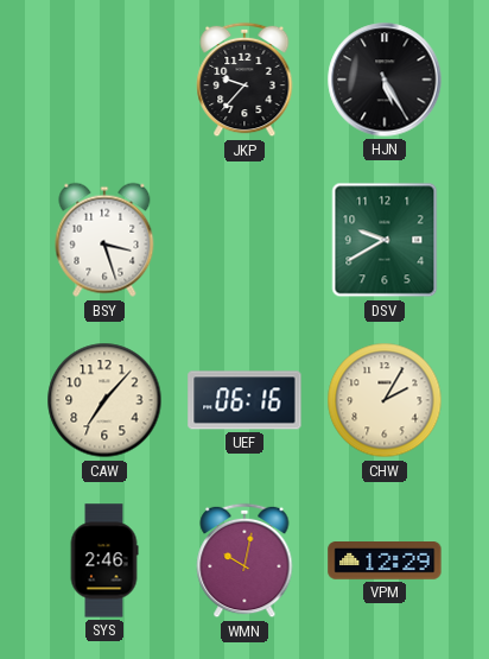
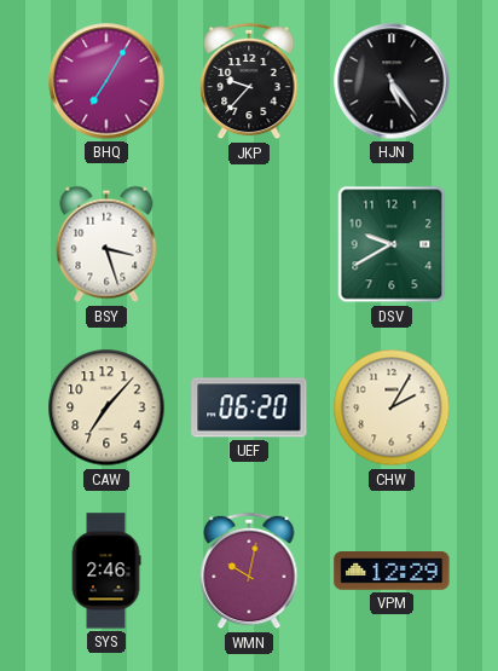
BHQ: none -> 7:05 (106, 81)
HJN: 5:25 -> 5:24 (392, 81)
UEF: 06:16 -> 06:20 (249, 407)
